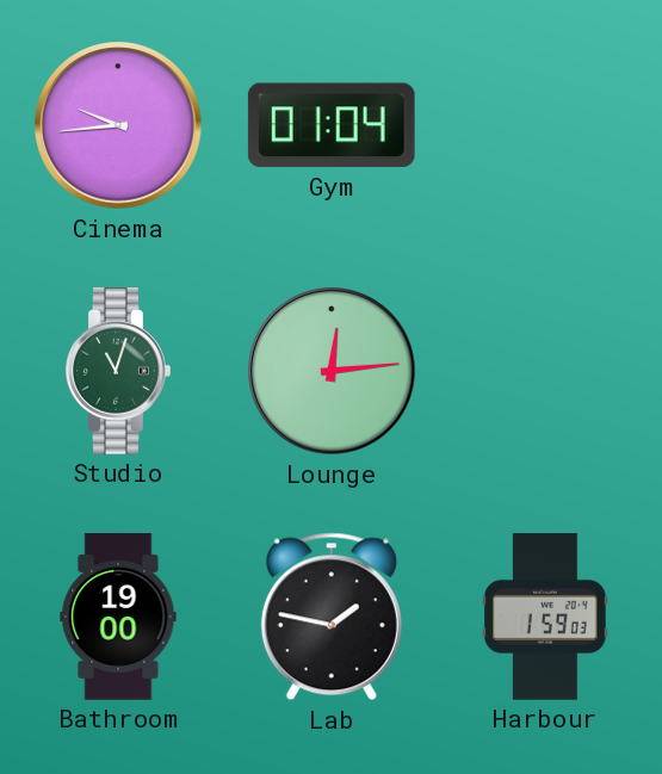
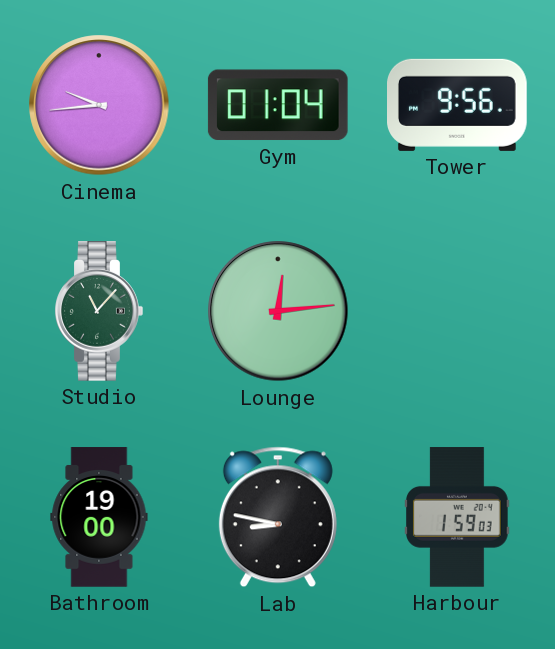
Tower: none -> 9:56 (458, 105)
Studio: 11:03 -> 11:07 (99, 311)
Lab: 1:47 -> 8:47 (278, 517)
